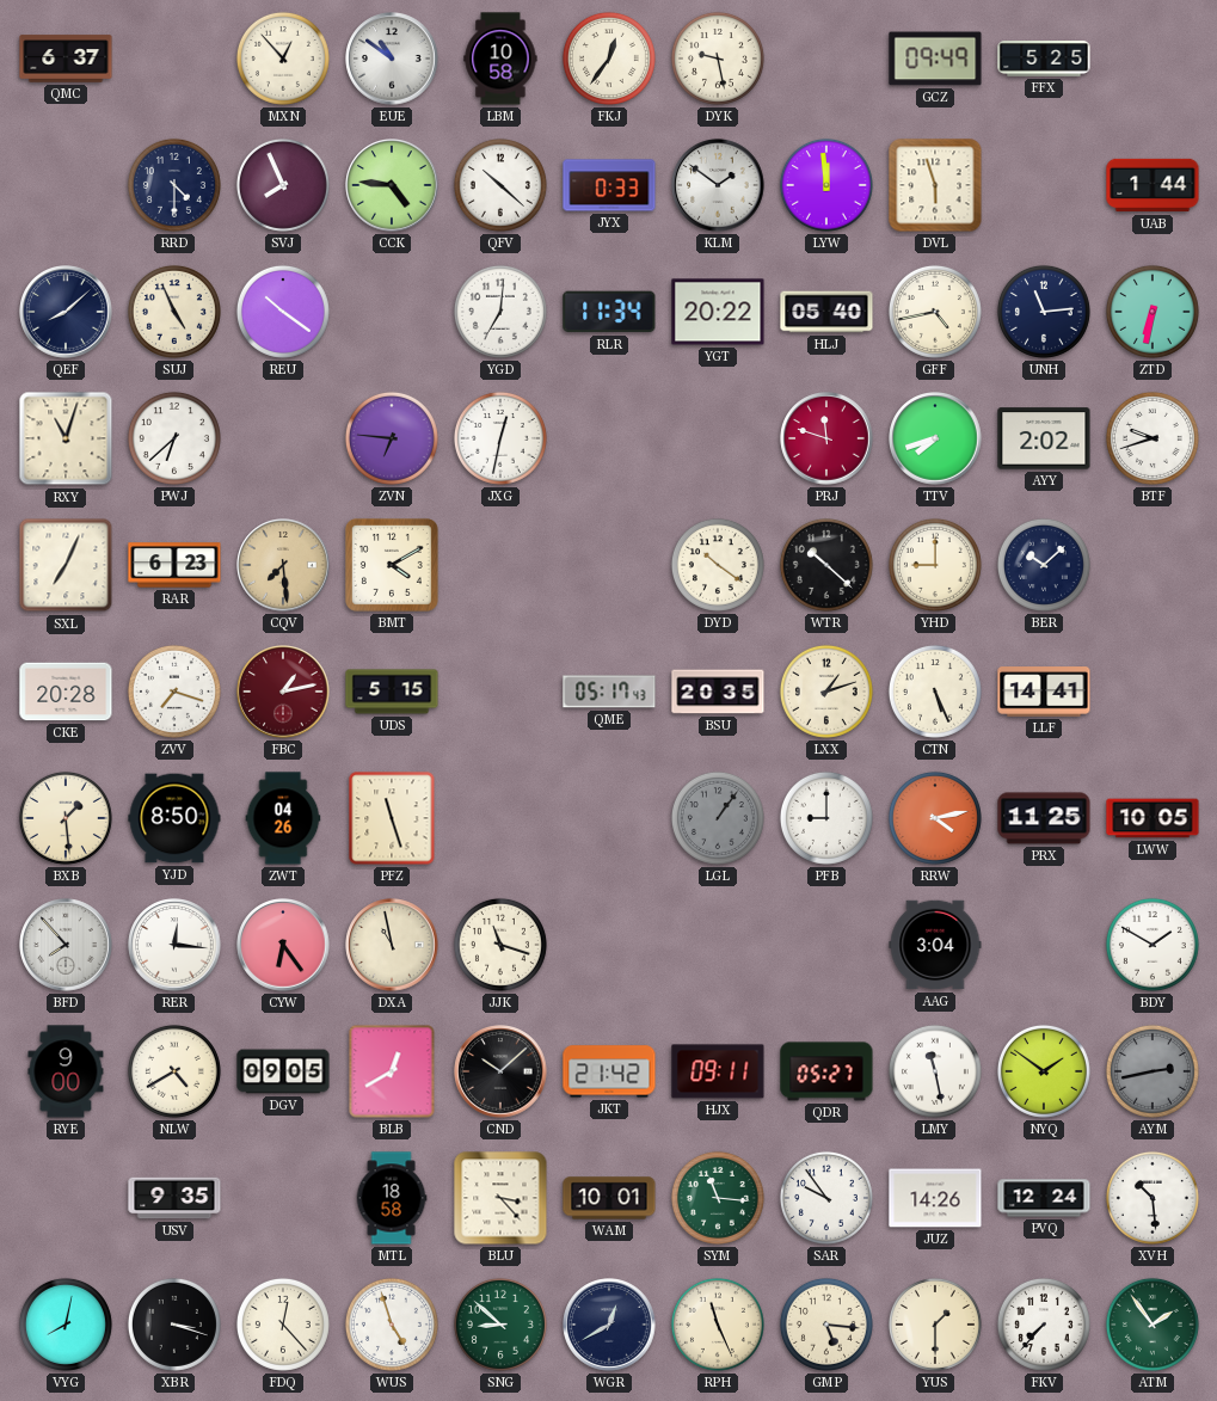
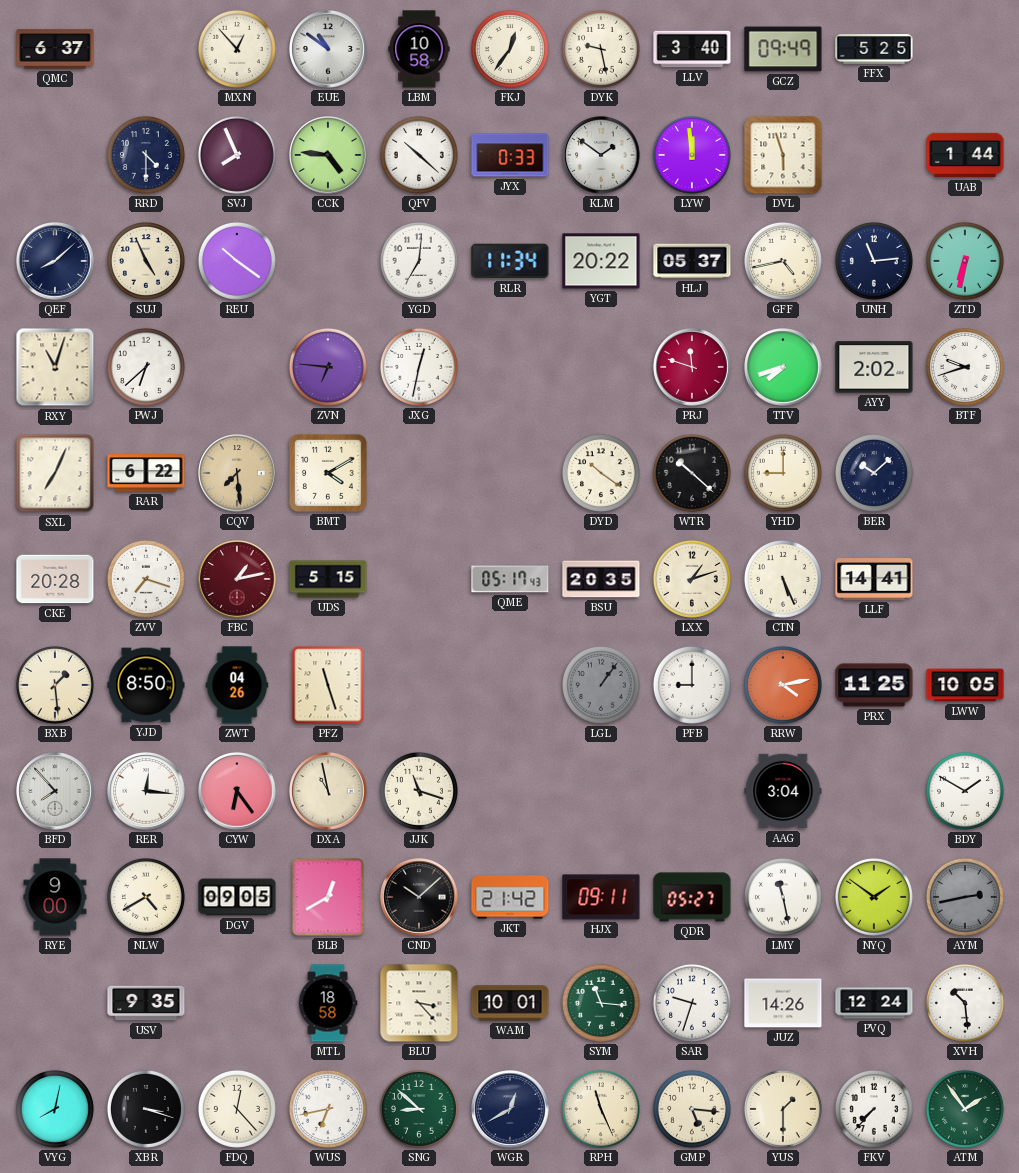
LLV: none -> 3:40 (692, 49)
HLJ: 05:40 -> 05:37 (692, 261)
RAR: 6:23 -> 6:22 (146, 473)
SAR: 9:54 -> 9:33 (692, 1003)
WUS: 4:57 -> 6:43 (328, 1109)
